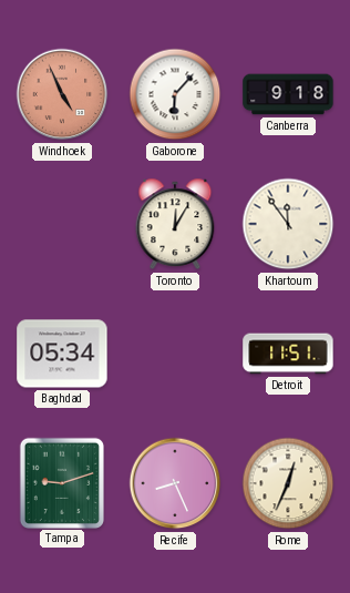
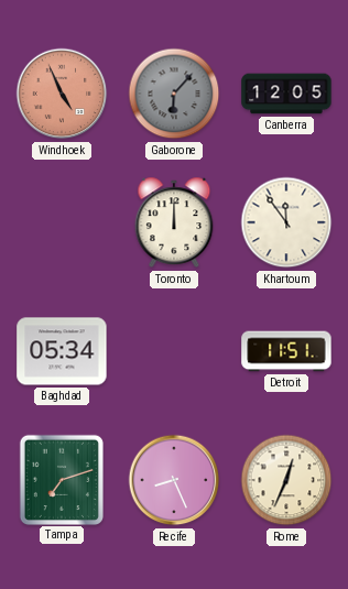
Gaborone dial: white -> grey (174, 94)
Canberra: 9:18 -> 12:05 (286, 94)
Toronto: 12:05 -> 12:00 (174, 222)
Tampa: 9:12 -> 7:12 (61, 479)
